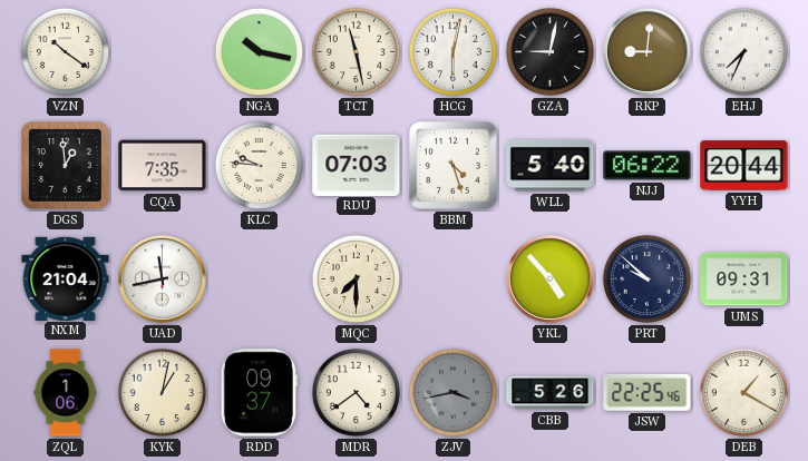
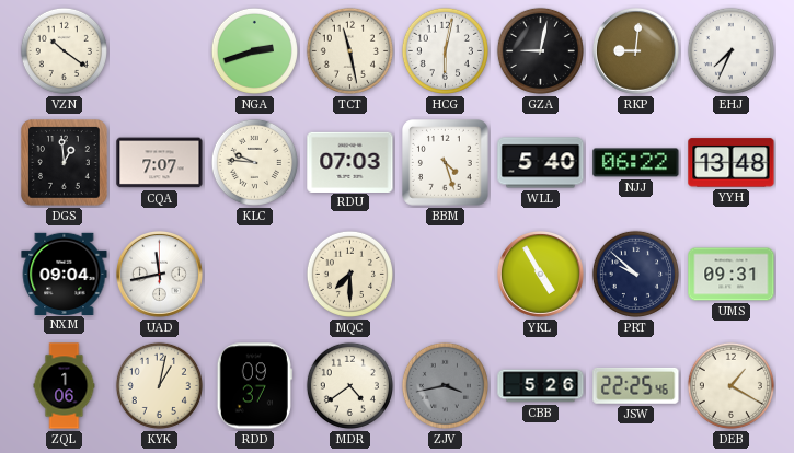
NGA: 10:17 -> 2:42 (254, 50)
CQA: 7:35 -> 7:07 (160, 163)
YYH: 20:44 -> 13:48 (732, 163)
NXM: 21:04 -> 09:04 (65, 274)
YKL: 4:53 -> 4:55 (540, 274)
